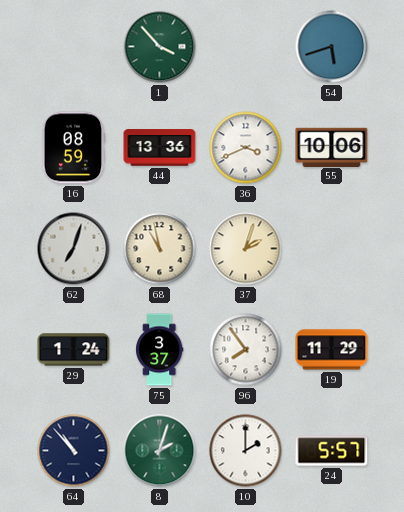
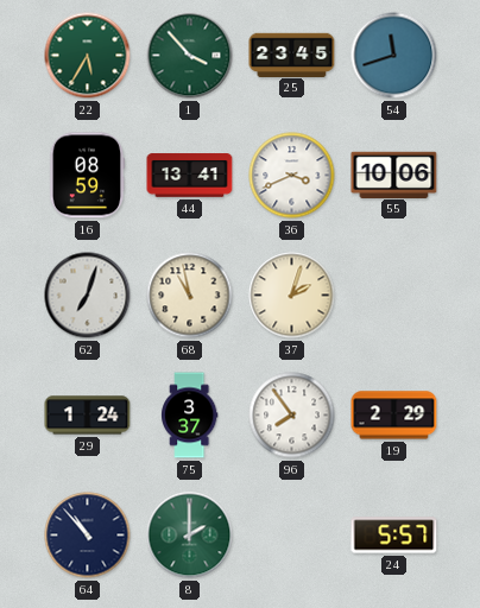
22: none -> 5:35 (88, 56)
25: none -> 23:45 (292, 55)
54: 5:42 -> 11:42 (394, 56)
44: 13:36 -> 13:41 (190, 176)
19: 11:29 -> 2:29 (394, 416)
8: 2:03 -> 2:00 (190, 536)
10: 2:00 -> none (246, 451)
